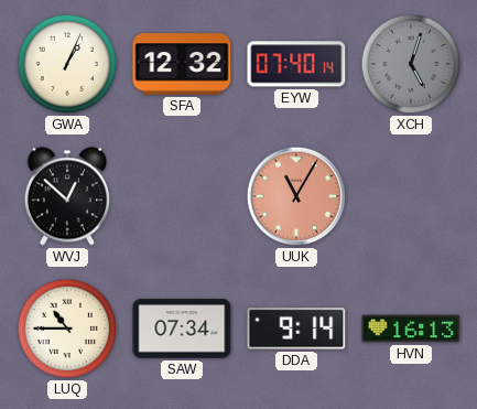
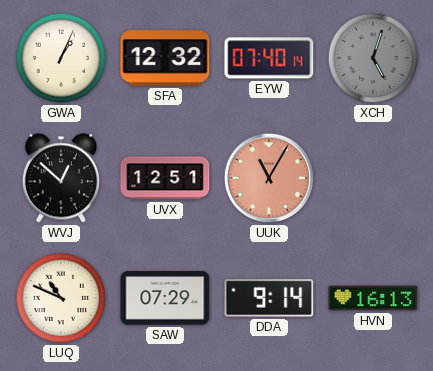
UVX: none -> 12:51 (165, 178)
LUQ: 10:45 -> 10:49 (61, 298)
SAW: 07:34 -> 07:29 (165, 298)
